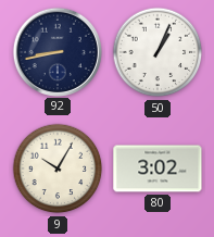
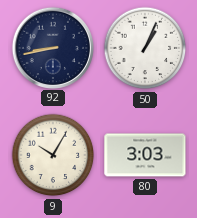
80: 3:02 -> 3:03 (145, 155)
